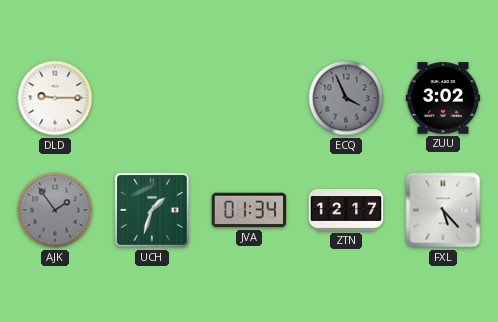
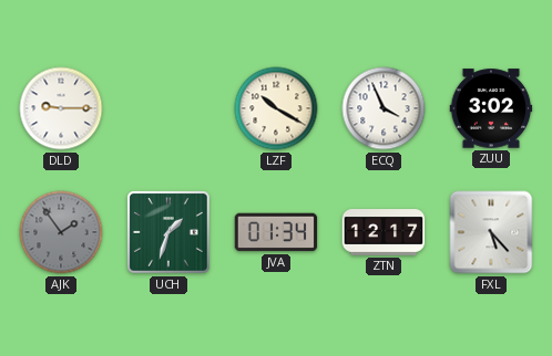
LZF: none -> 10:20 (276, 108)
ECQ dial: grey -> white (384, 108)
